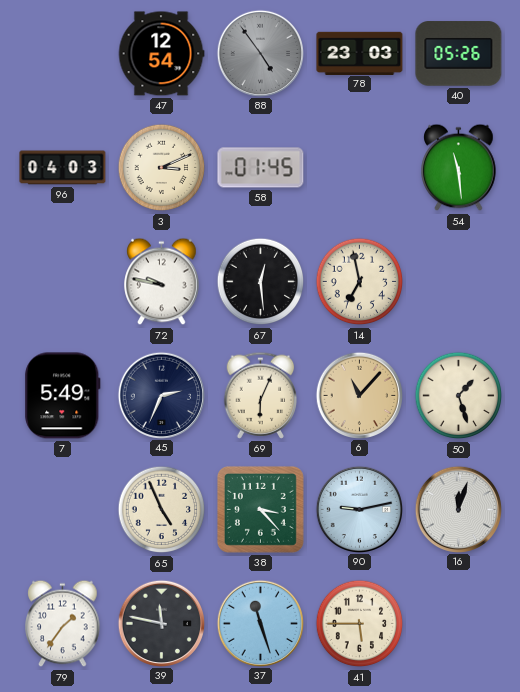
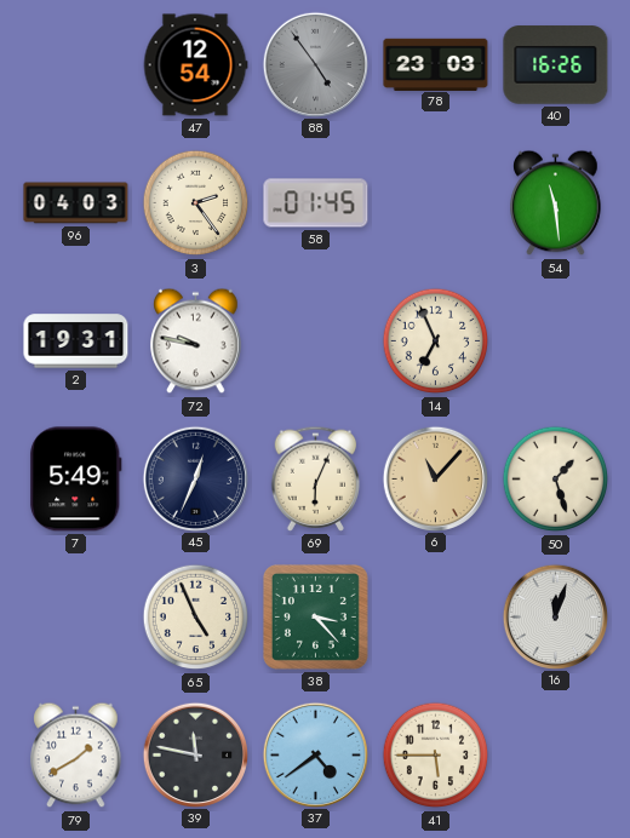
40: 05:26 -> 16:26 (556, 65)
3: 3:11 -> 2:24 (196, 203)
2: none -> 19:31 (76, 341)
67: 12:29 -> none (261, 282)
14: 6:58 -> 6:56 (436, 341)
45: 2:34 -> 12:34 (195, 478)
90: 9:13 -> none (359, 509)
79: 1:36 -> 1:40 (76, 756)
37: 11:27 -> 4:39 (315, 754)
